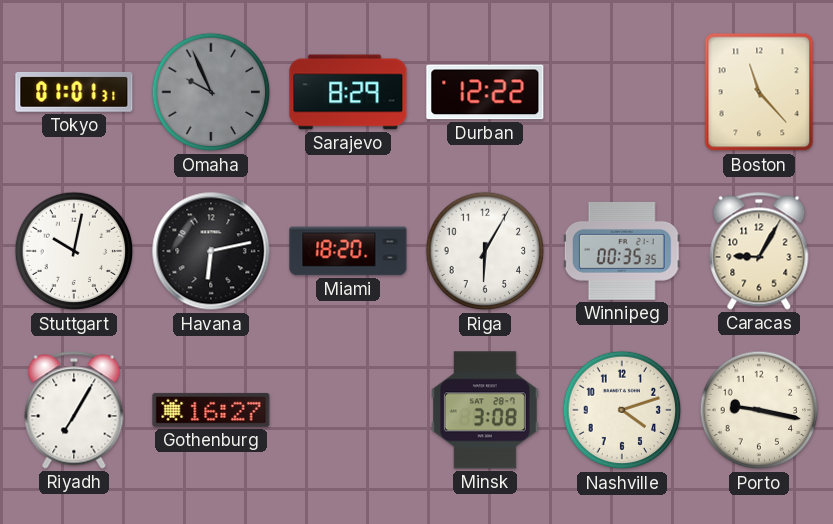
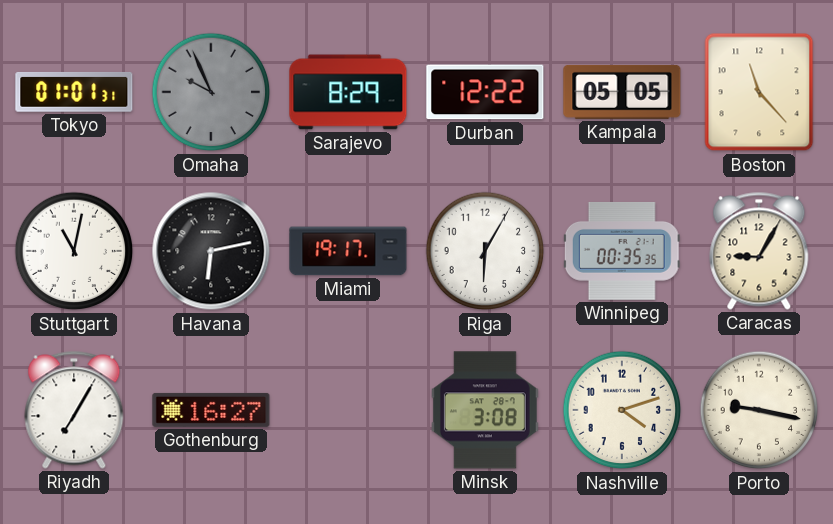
Kampala: none -> 05:05 (622, 92)
Stuttgart: 10:02 -> 11:02 (74, 251)
Miami: 18:20 -> 19:17 (348, 251)
